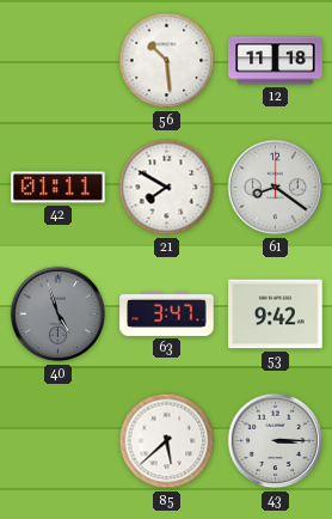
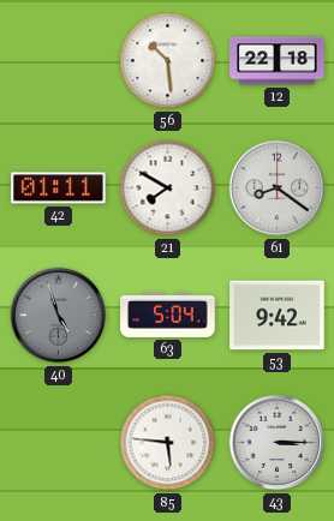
12: 11:18 -> 22:18 (278, 61)
63: 3:47 -> 5:04 (168, 315)
85: 5:38 -> 5:46 (168, 443)
